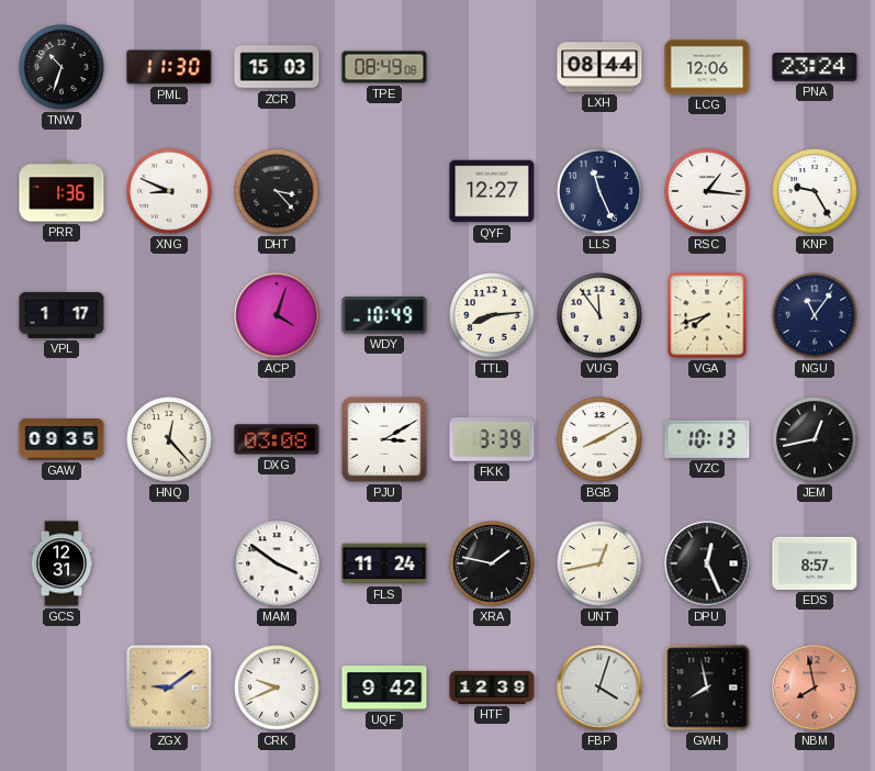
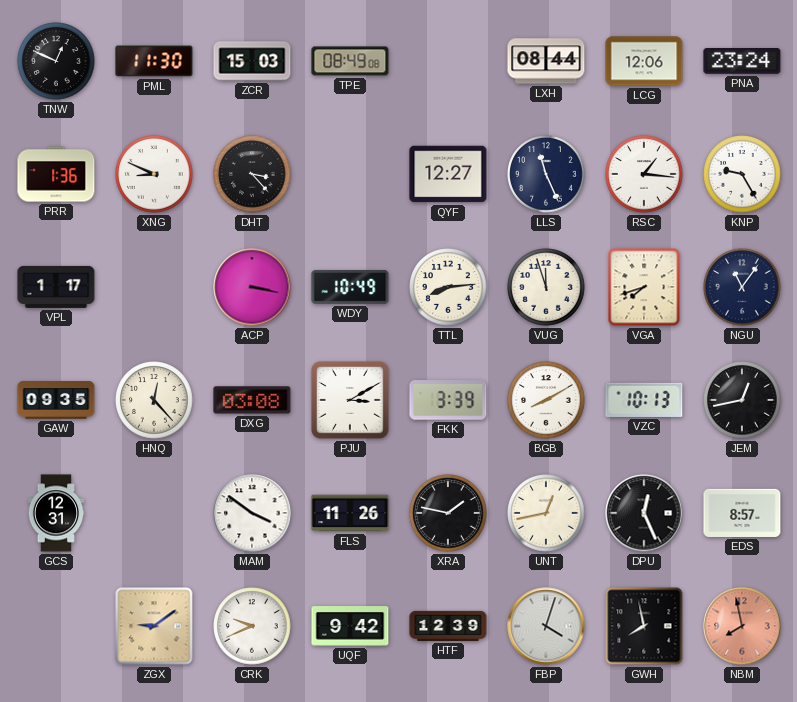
TNW: 10:33 -> 12:49 (56, 61)
ACP: 4:03 -> 3:17 (252, 287)
VUG: 11:54 -> 11:57 (546, 287)
FLS: 11:24 -> 11:26 (350, 513)
